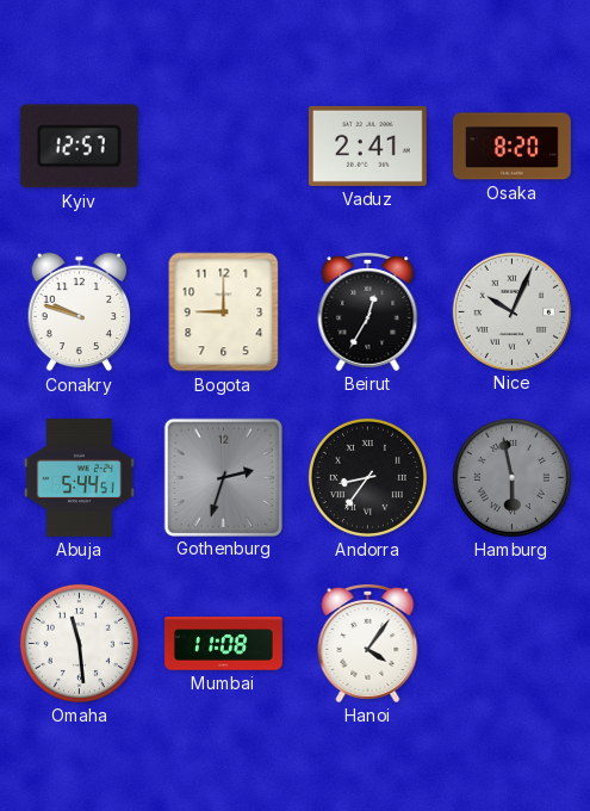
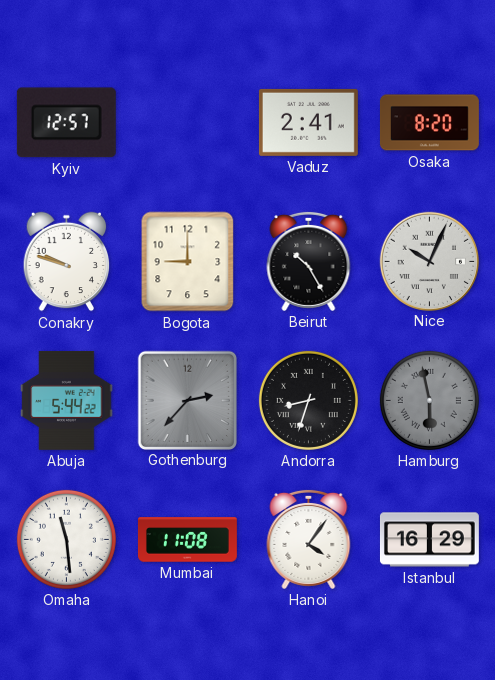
Beirut: 12:35 -> 10:25 (309, 261)
Abuja: 5:44:51 -> 5:44:22 (67, 400)
Gothenburg: 2:33 -> 2:37 (187, 400)
Andorra: 8:36 -> 8:33 (308, 400)
Istanbul: none -> 16:29 (429, 540)
